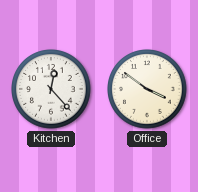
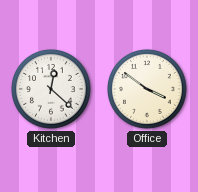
Kitchen: 12:23 -> 12:22 (51, 89)
